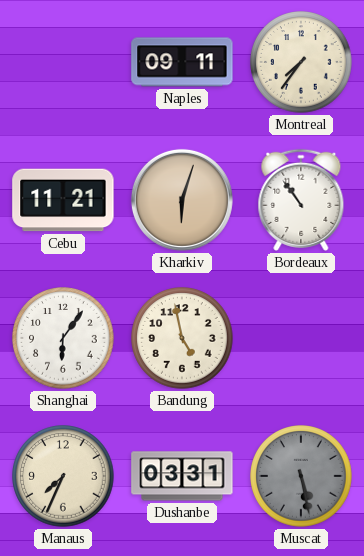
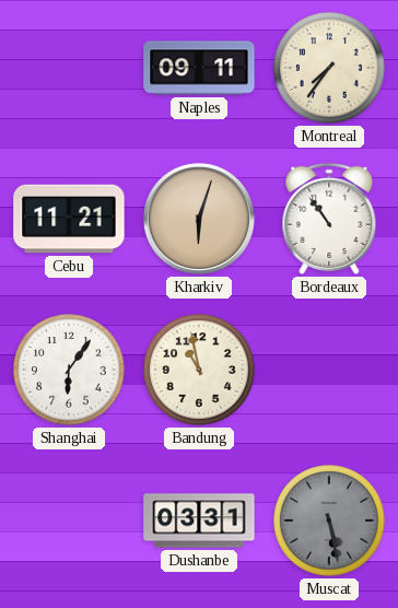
Bandung: 4:58 -> 10:58 (199, 370)
Manaus: 7:34 -> none (63, 476)
